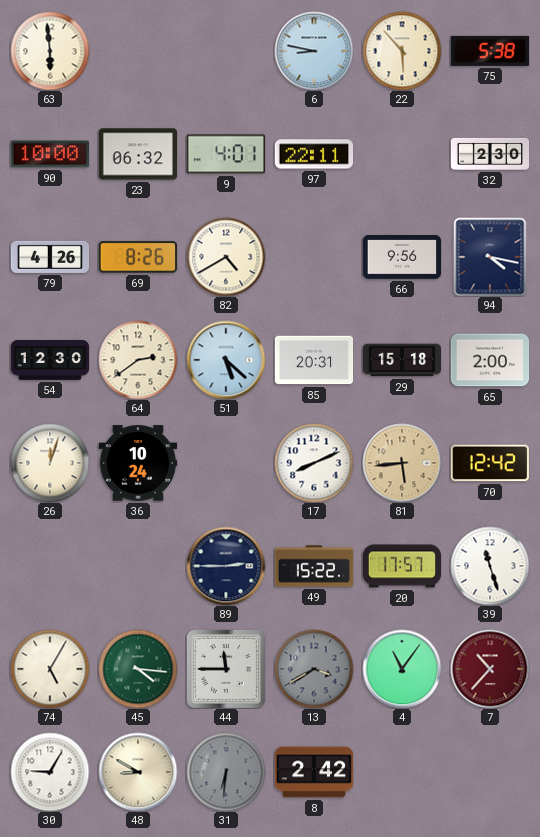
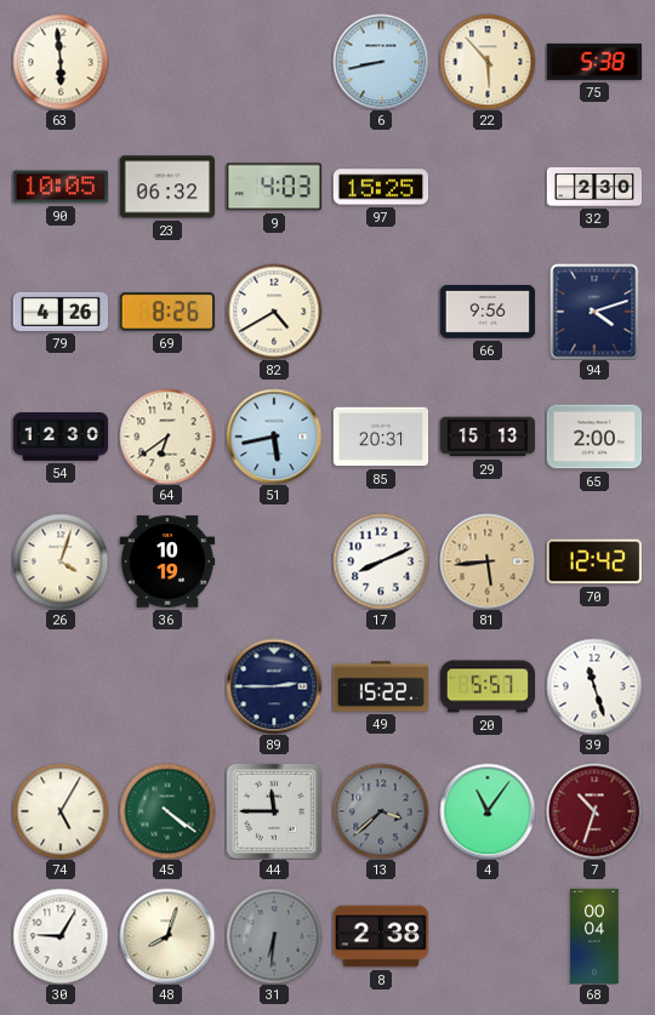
6: 8:47 -> 8:43 (381, 62)
90: 10:00 -> 10:05 (59, 187)
9: 4:01 -> 4:03 (274, 187)
97: 22:11 -> 15:25 (381, 187)
94: 4:17 -> 4:12 (594, 312)
64: 2:39 -> 6:39 (167, 437)
51: 5:22 -> 5:43 (274, 437)
29: 15:18 -> 15:13 (486, 437)
26: 12:03 -> 4:03 (61, 561)
36: 10:24 -> 10:19 (167, 561)
20: 17:57 -> 5:57 (488, 686)
45: 4:16 -> 4:21 (167, 811)
13: 3:40 -> 3:38 (381, 811)
7: 10:37 -> 10:33 (594, 811)
48: 8:50 -> 8:03 (167, 936)
8: 2:42 -> 2:38 (381, 936)
68: none -> 00:04 (594, 936)
